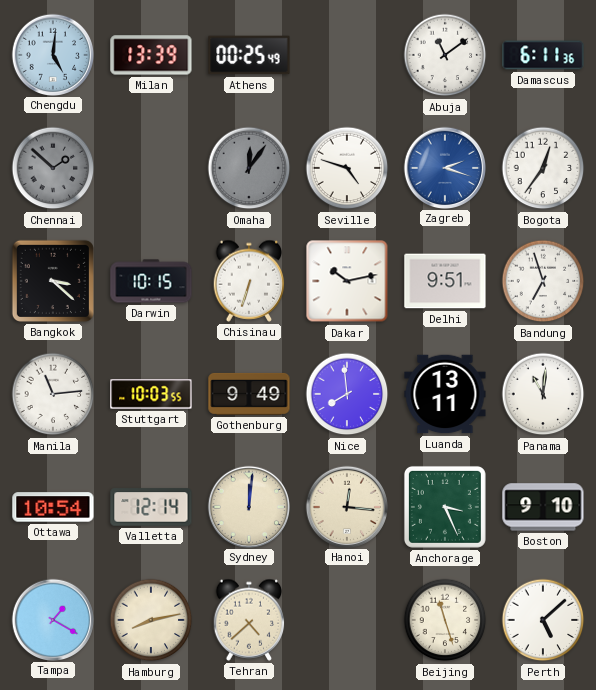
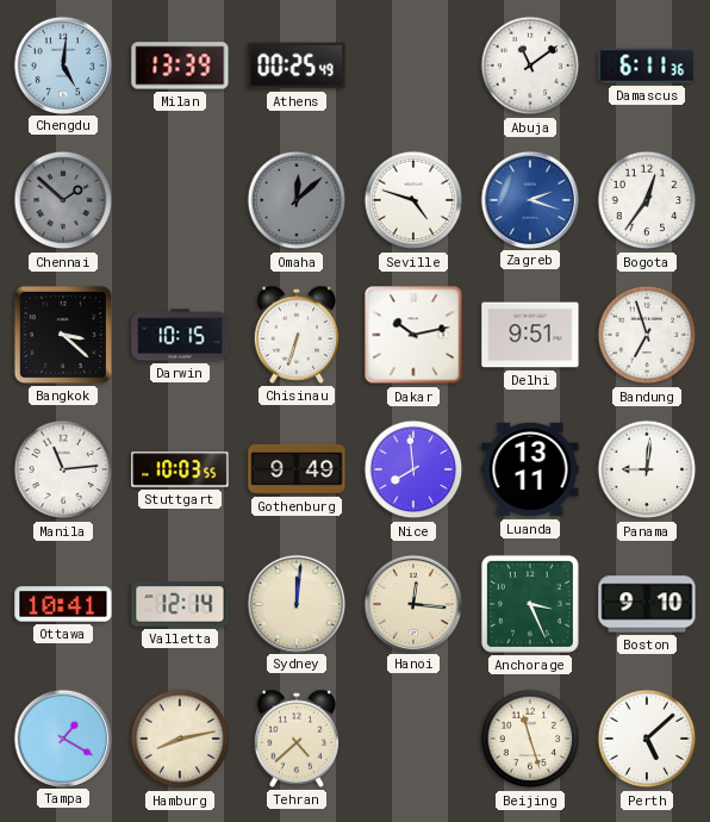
Omaha: 12:06 -> 12:08 (297, 200)
Panama: 11:01 -> 9:01 (647, 469)
Ottawa: 10:54 -> 10:41 (63, 604)
